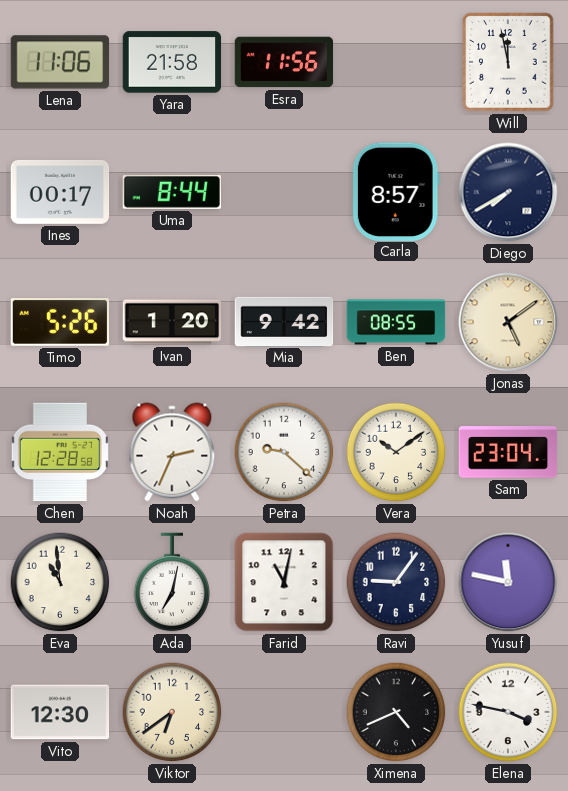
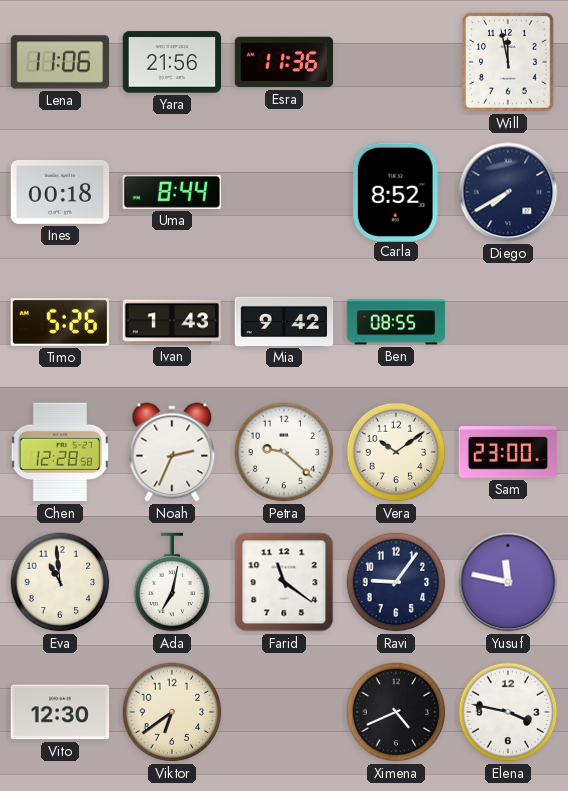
Yara: 21:58 -> 21:56 (172, 62)
Esra: 11:56 -> 11:36 (284, 62)
Ines: 00:17 -> 00:18 (60, 192)
Carla: 8:57 -> 8:52 (396, 191)
Ivan: 1:20 -> 1:43 (172, 322)
Jonas: 5:09 -> none (508, 322)
Sam: 23:04 -> 23:00 (508, 452)
Farid: 11:02 -> 11:21 (284, 582)
